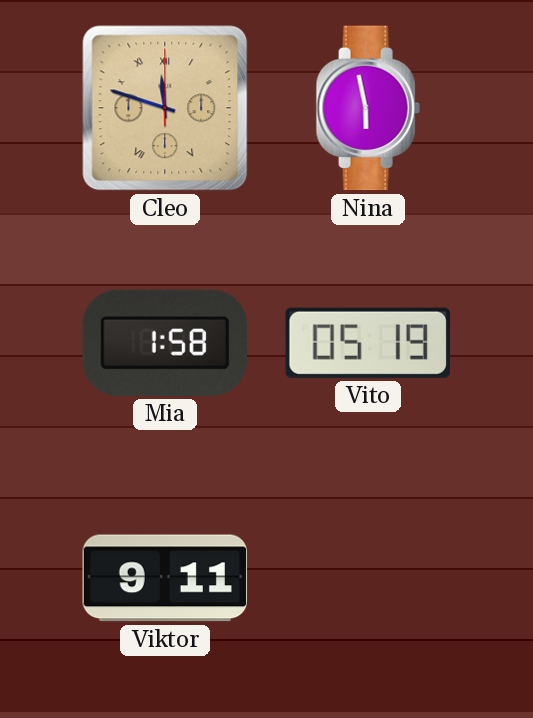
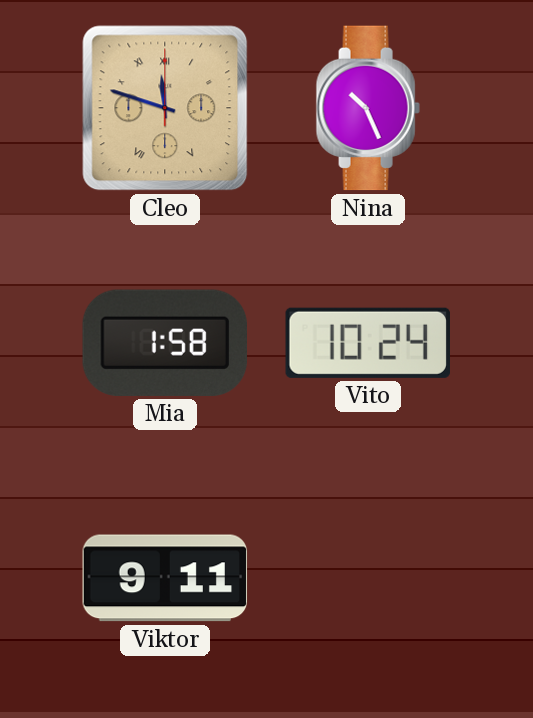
Nina: 5:58 -> 10:26 (368, 108)
Vito: 05:19 -> 10:24 (368, 343)
